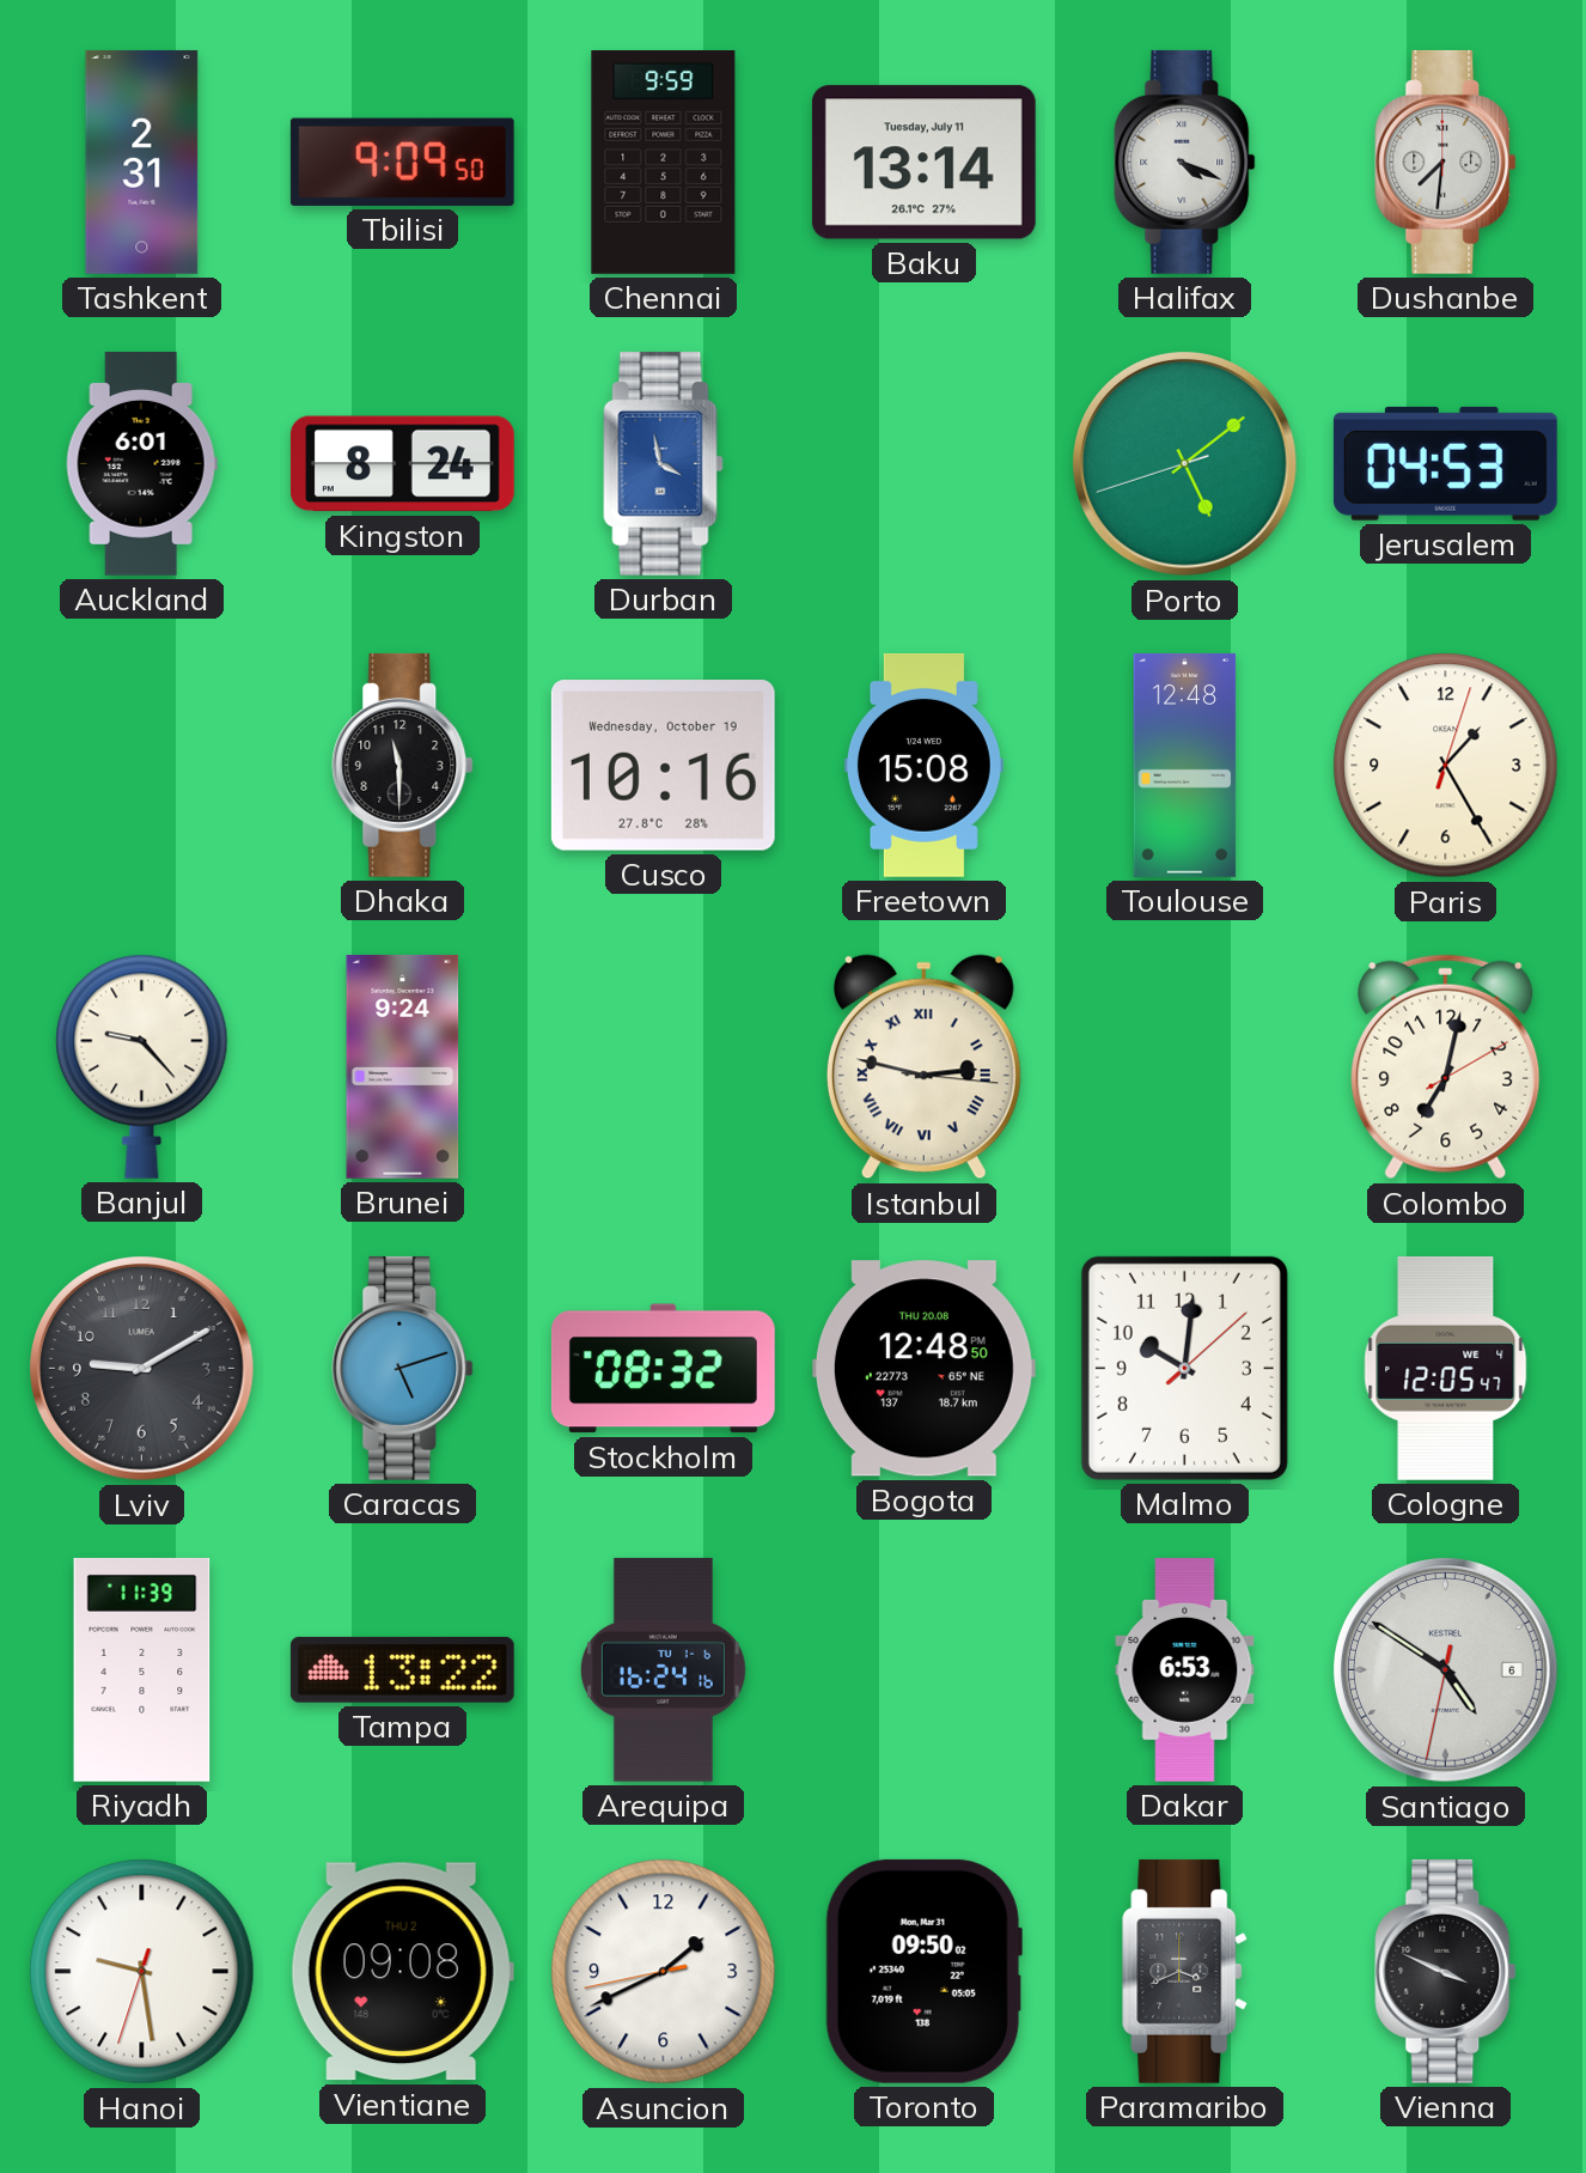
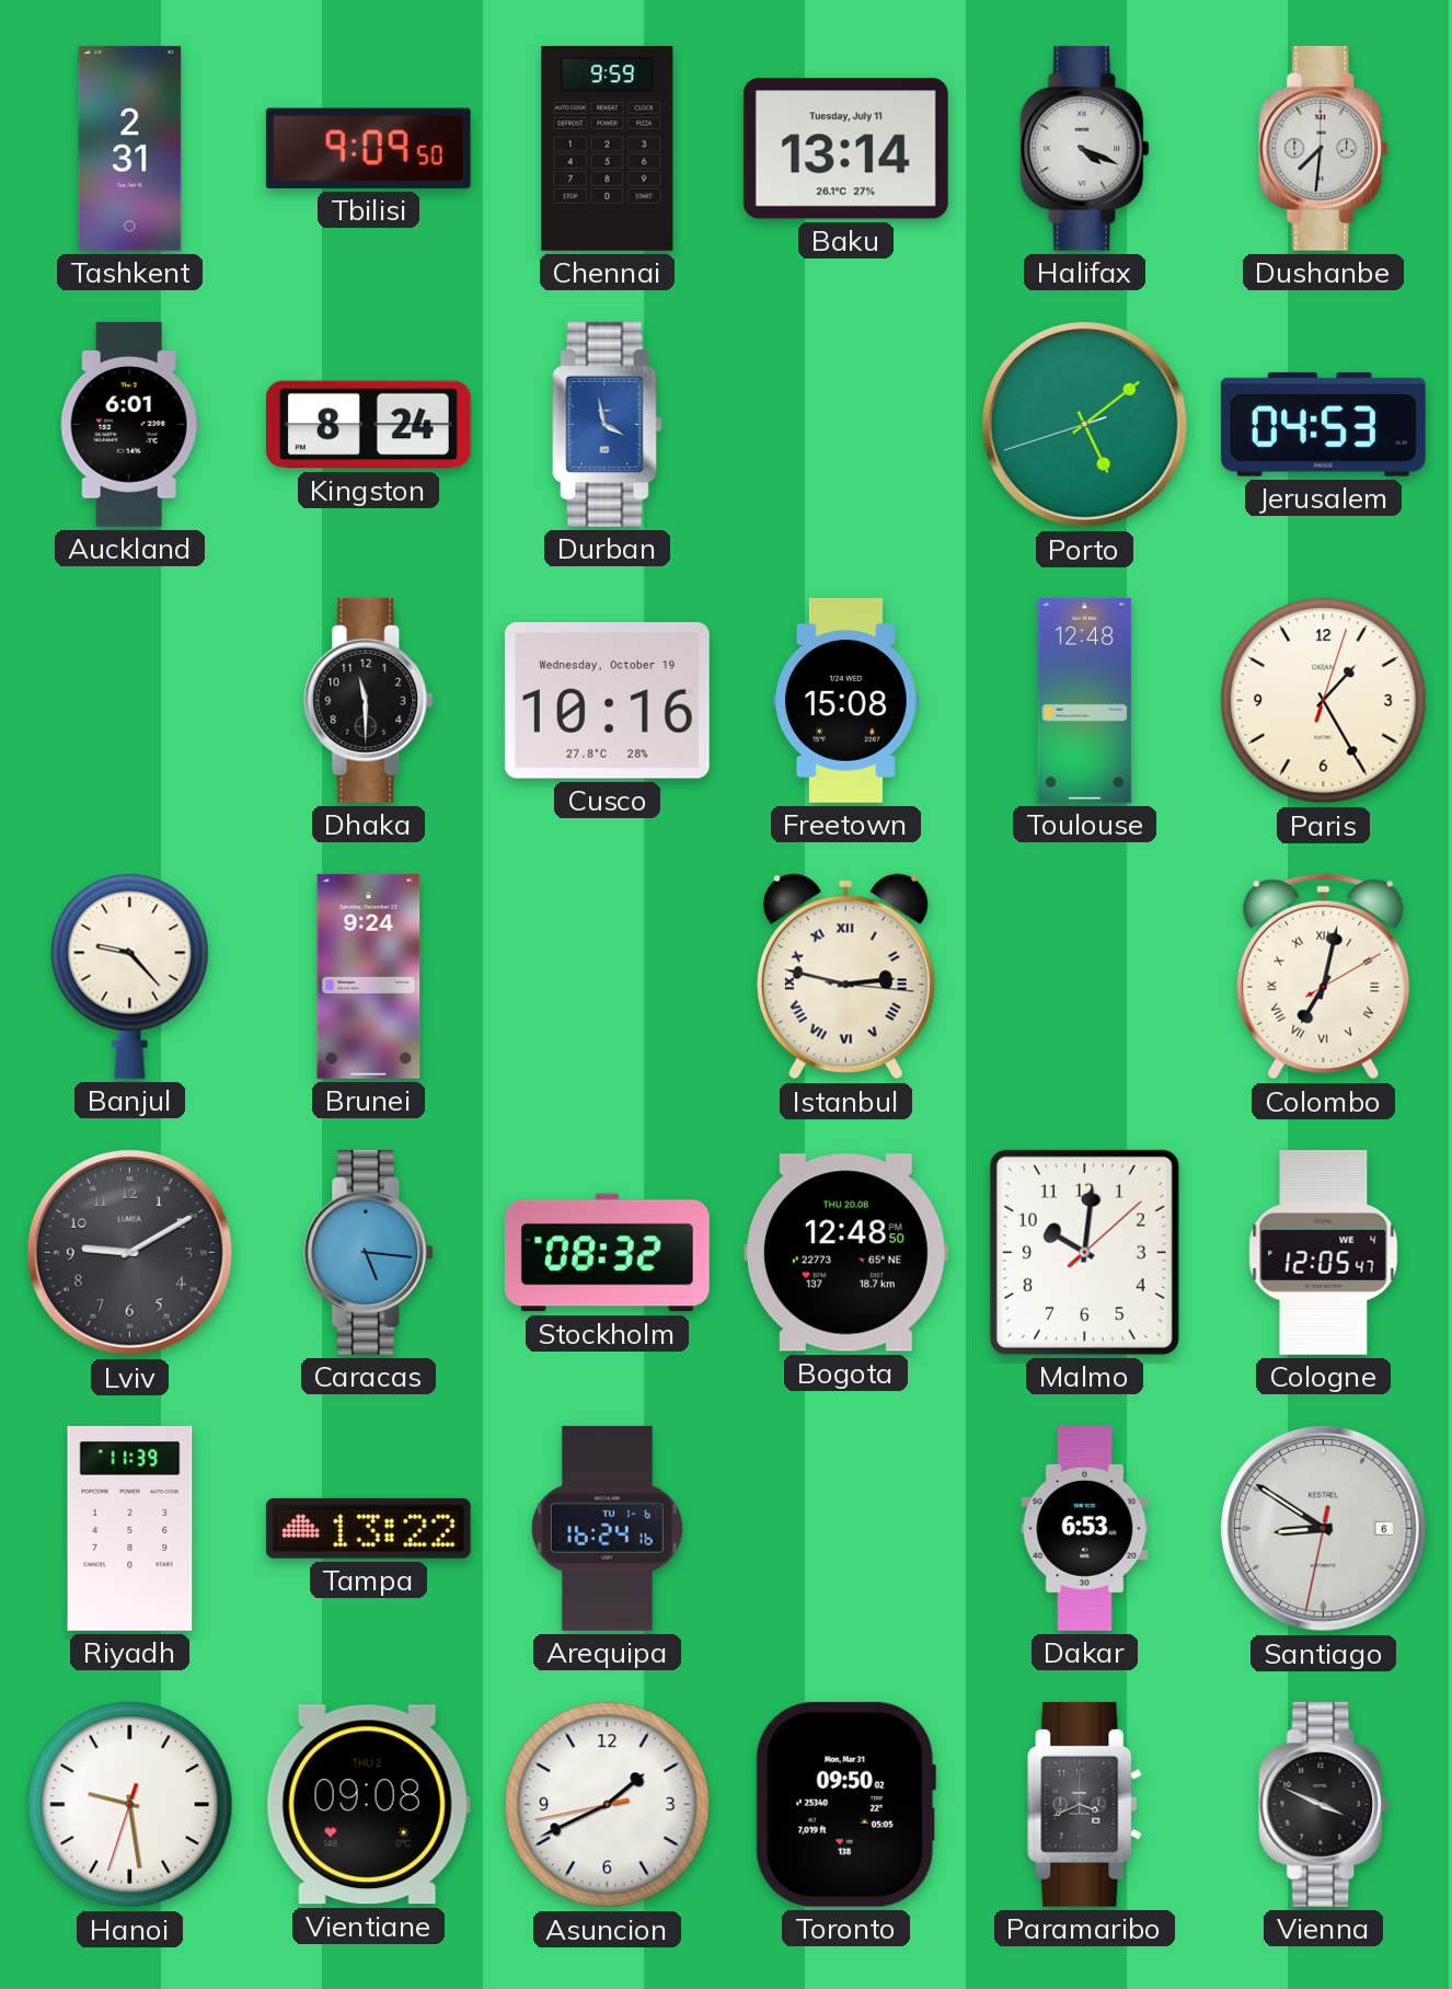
Colombo numerals: Arabic -> Roman (1324, 977)
Caracas: 5:12 -> 5:16 (369, 1252)
Santiago: 4:50 -> 8:50 (1324, 1529)
